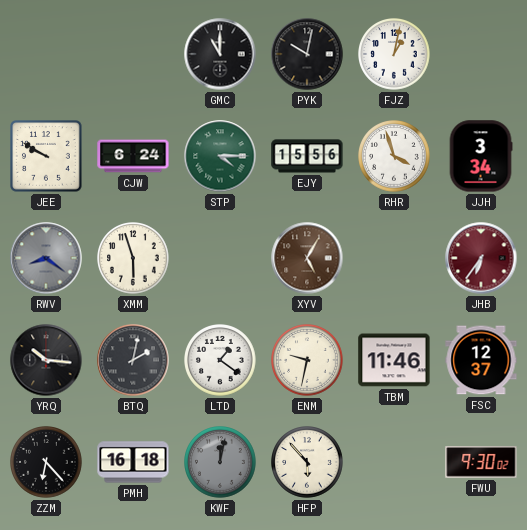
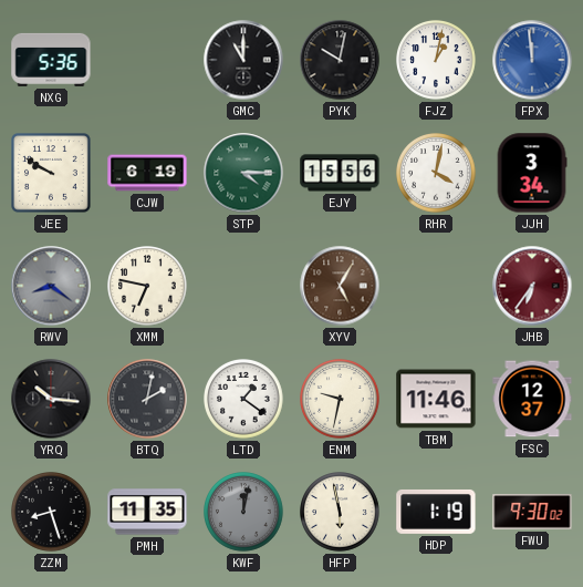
NXG: none -> 5:36 (51, 60)
FPX: none -> 11:59 (532, 60)
CJW: 6:24 -> 6:19 (147, 173)
RHR: 3:57 -> 4:02 (437, 174)
XMM: 5:57 -> 6:47 (148, 287)
ZZM: 6:23 -> 8:27 (52, 513)
PMH: 16:18 -> 11:35 (147, 512)
HFP: 5:53 -> 5:58 (341, 513)
HDP: none -> 1:19 (436, 512)
